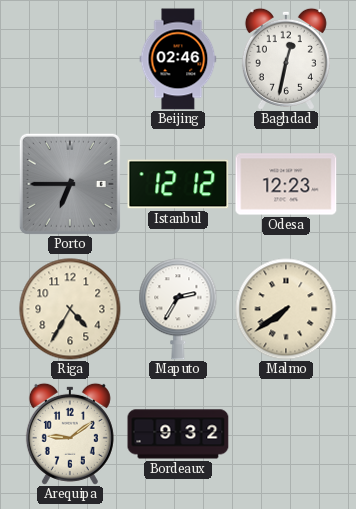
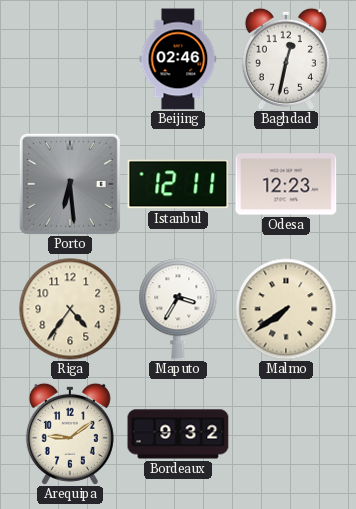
Porto: 6:45 -> 6:29 (70, 184)
Istanbul: 12:12 -> 12:11 (178, 184)
Riga: 4:35 -> 4:36 (70, 309)
Maputo: 2:35 -> 3:35 (178, 309)
